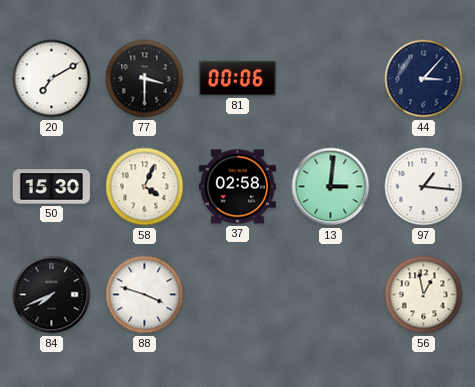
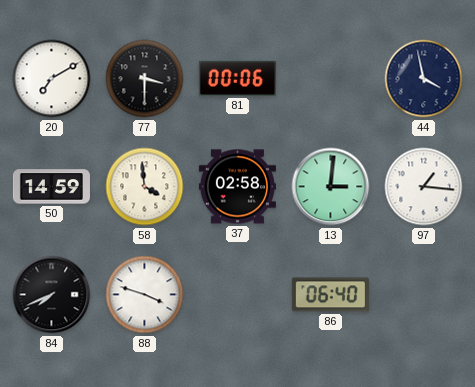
44: 3:07 -> 3:58 (424, 79)
50: 15:30 -> 14:59 (51, 187)
58: 4:04 -> 3:59 (145, 187)
86: none -> 06:40 (330, 295)
56: 12:58 -> none (424, 295)
